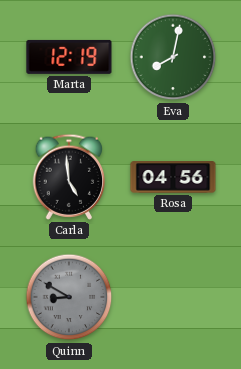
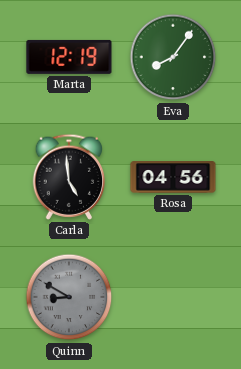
Eva: 8:02 -> 8:06 (173, 57)
